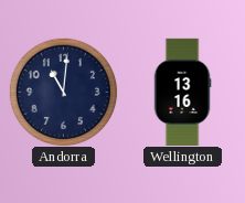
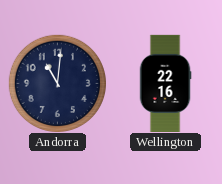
Wellington: 13:16 -> 22:16 (165, 83)
